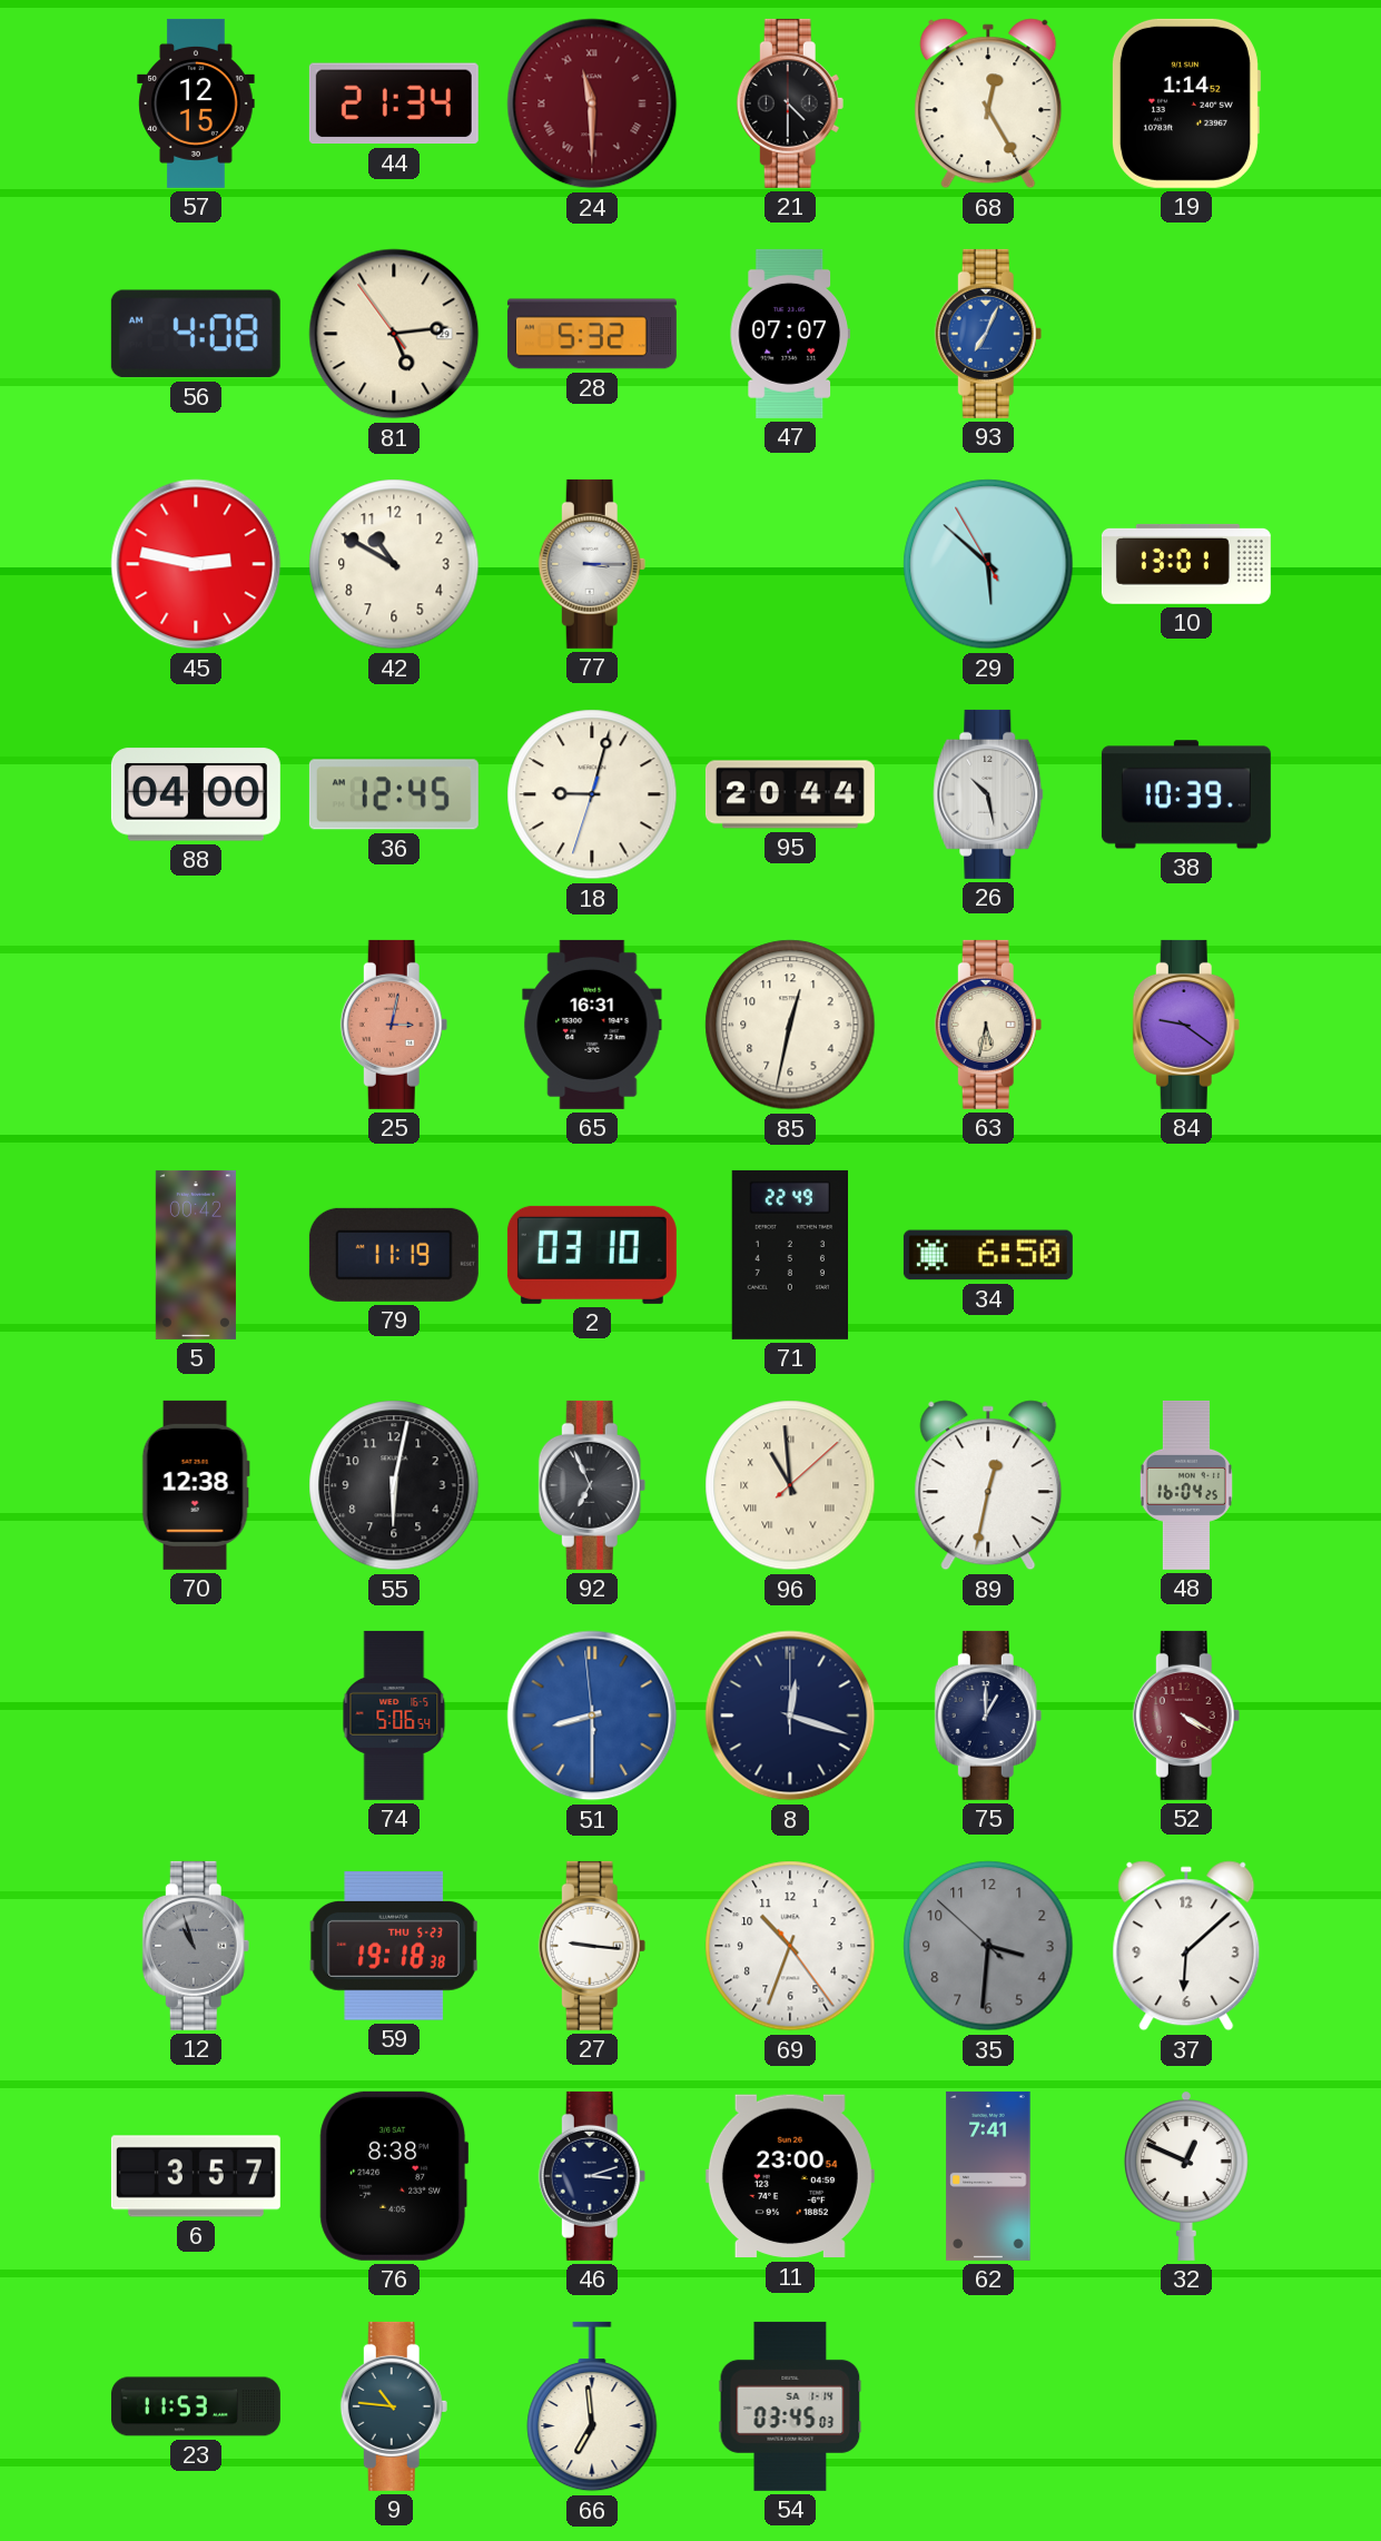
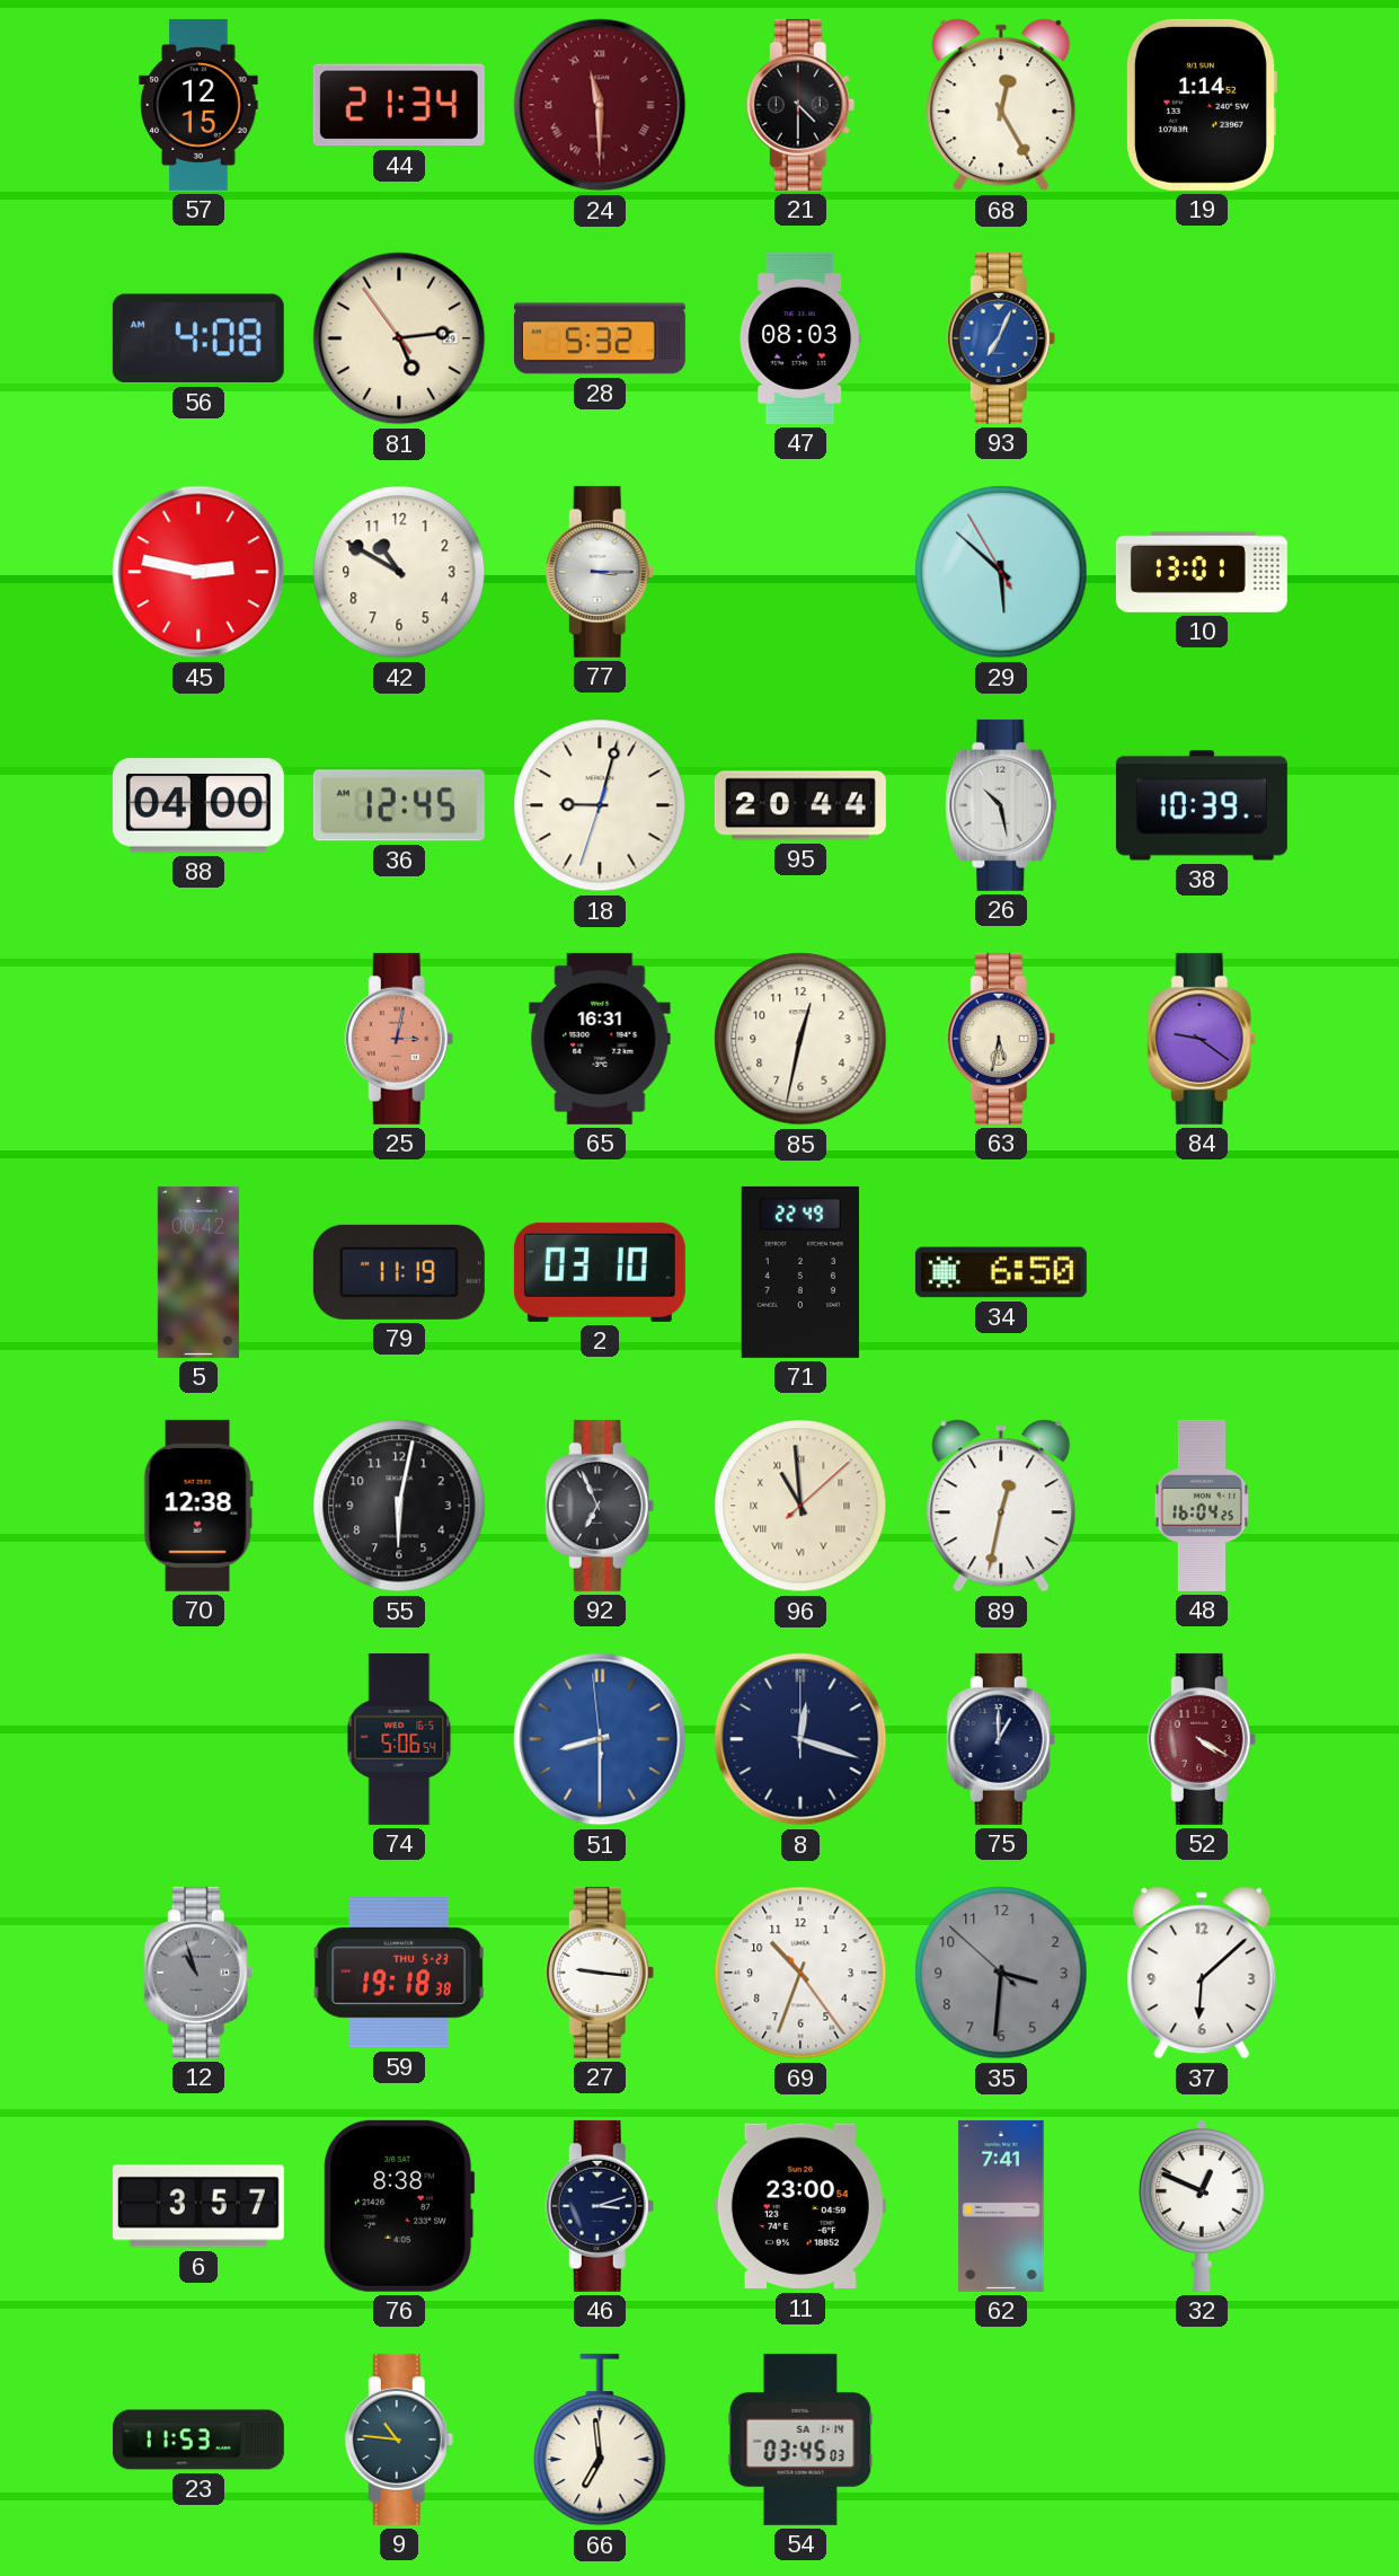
47: 07:07 -> 08:03 (799, 338)
